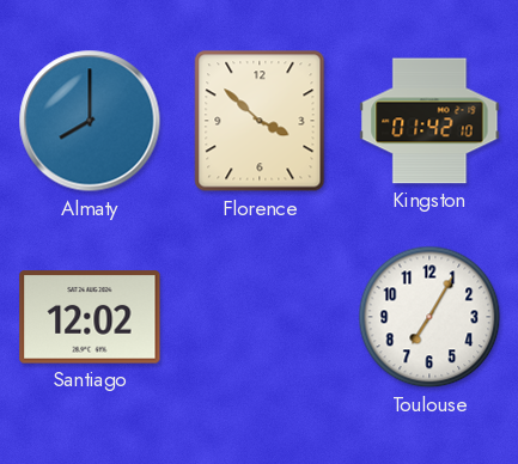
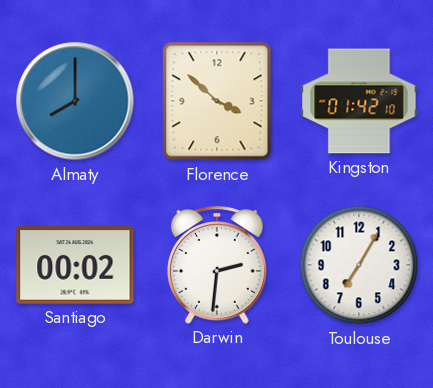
Santiago: 12:02 -> 00:02 (75, 265)
Darwin: none -> 2:31 (218, 265)
